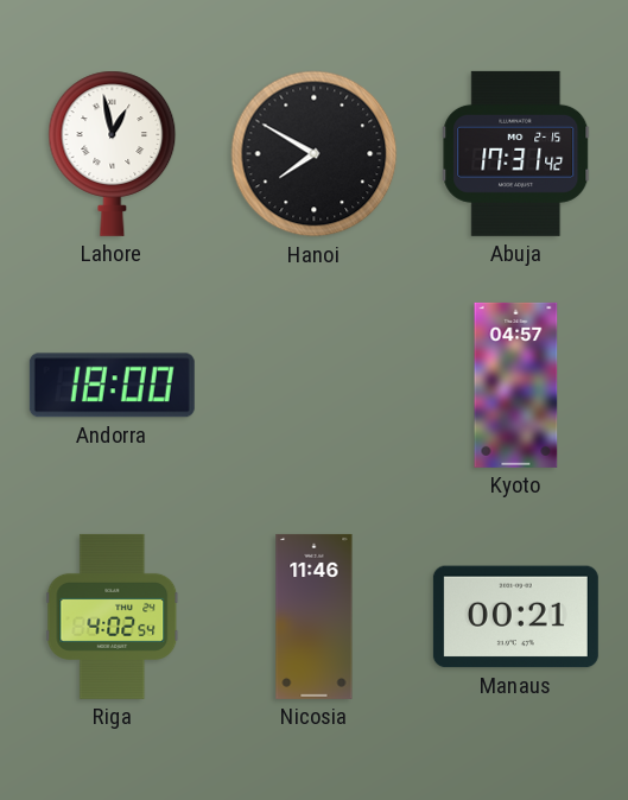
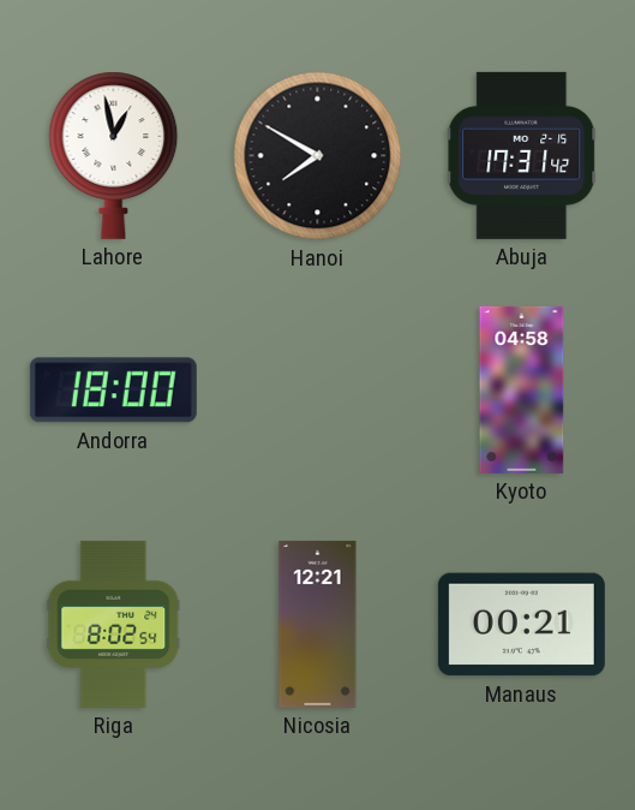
Kyoto: 04:57 -> 04:58 (522, 389)
Riga: 4:02 -> 8:02 (114, 624)
Nicosia: 11:46 -> 12:21 (318, 624)
